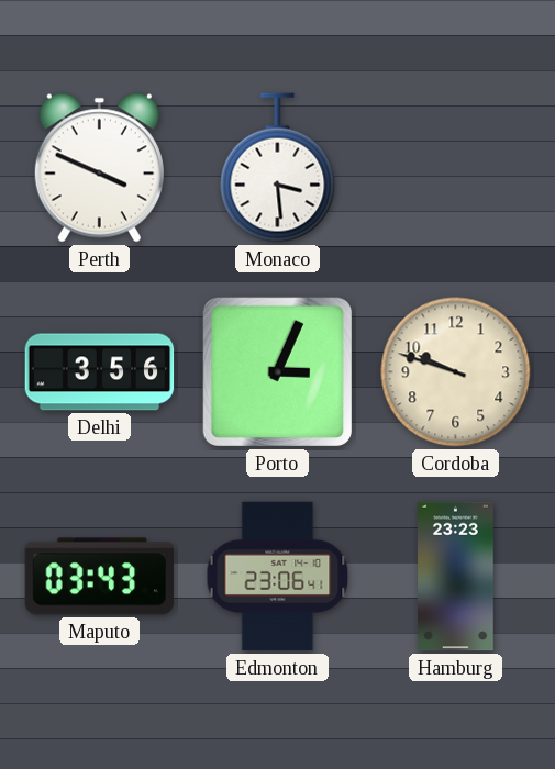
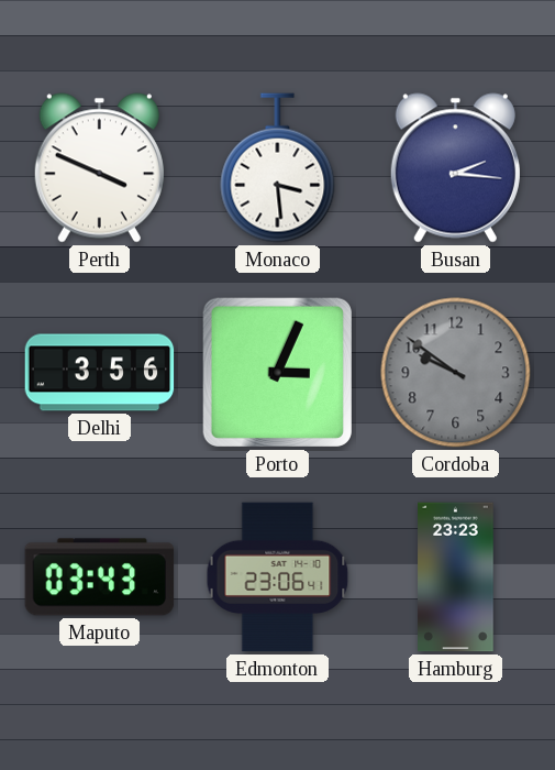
Busan: none -> 2:16 (455, 168)
Cordoba: 9:48 -> 9:51 (456, 373)
Cordoba dial: cream -> grey (456, 373)
